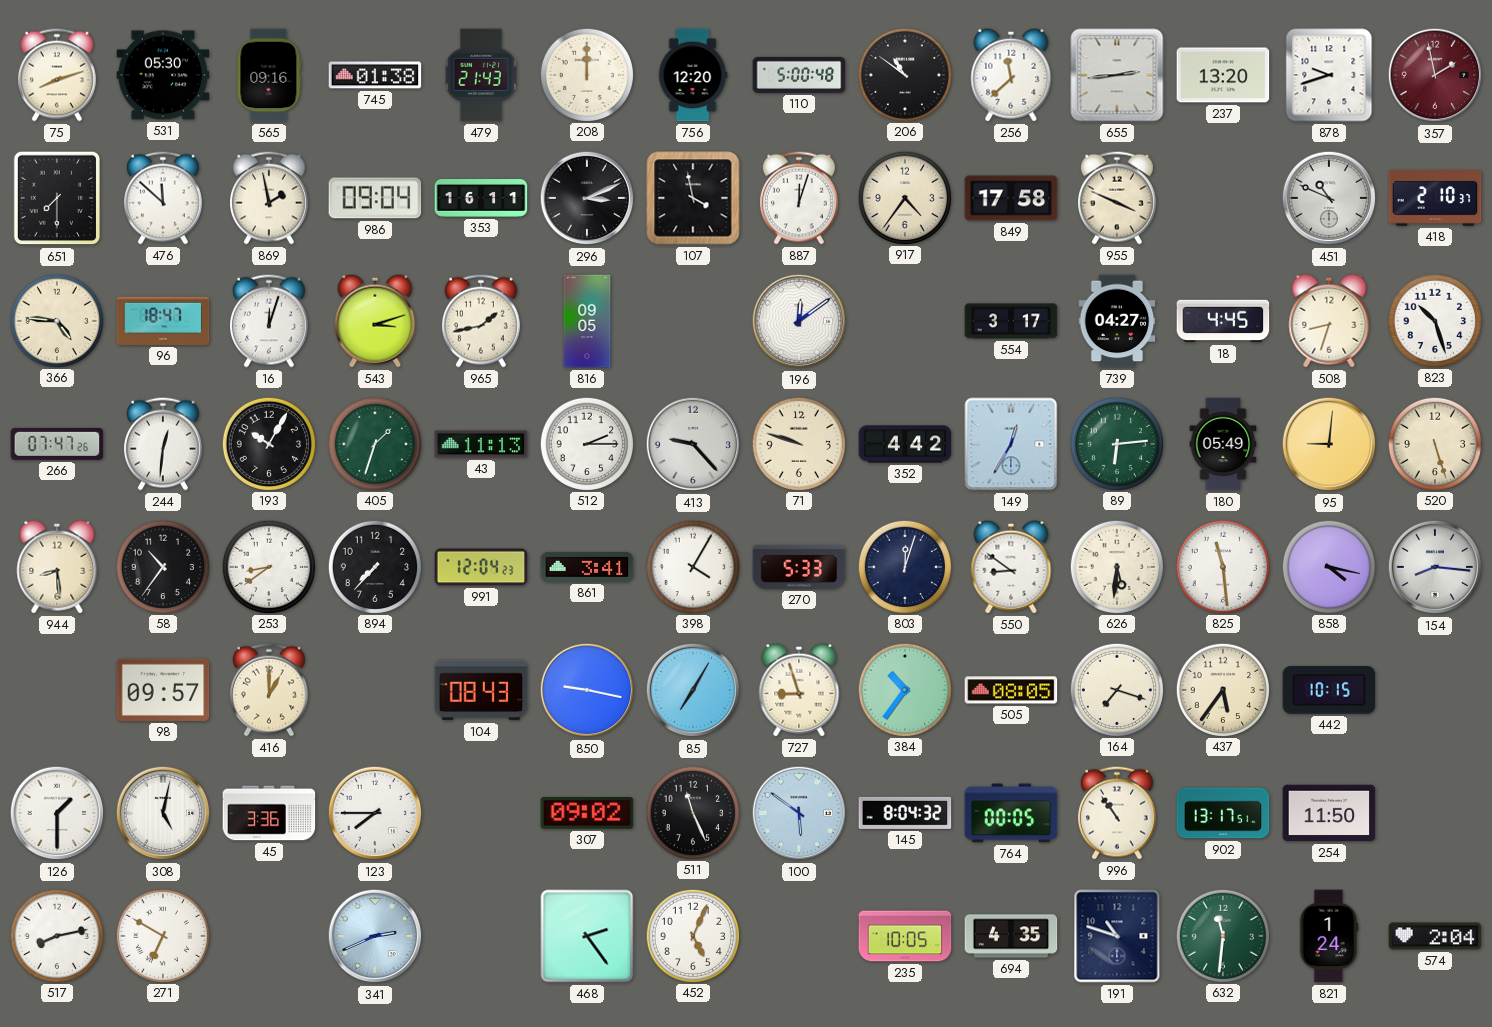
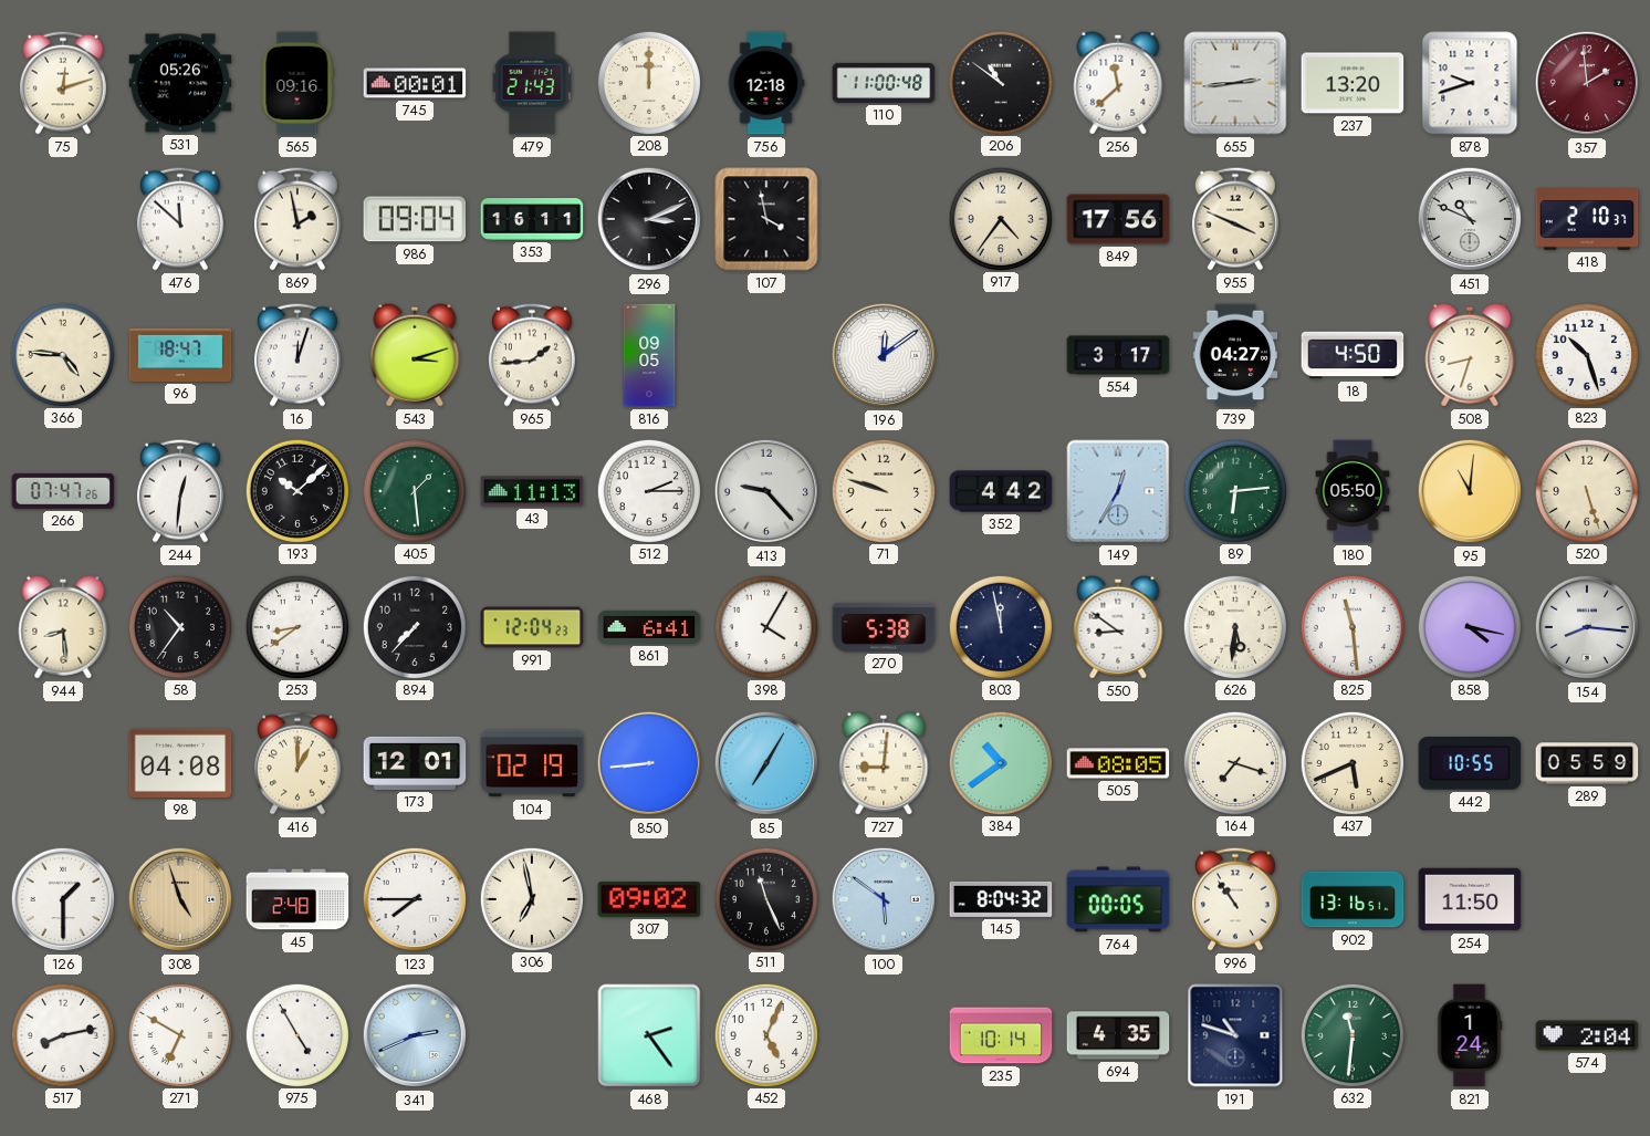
75: 8:12 -> 12:12 (63, 83)
531: 05:30 -> 05:26 (180, 83)
745: 01:38 -> 00:01 (415, 83)
756: 12:20 -> 12:18 (766, 83)
110: 5:00 -> 11:00 (884, 83)
357: 1:58 -> 1:59 (1587, 83)
651: 7:30 -> none (57, 198)
887: 12:03 -> none (799, 198)
849: 17:58 -> 17:56 (1118, 219)
965: 1:43 -> 1:44 (532, 355)
18: 4:45 -> 4:50 (1353, 355)
193: 10:05 -> 10:08 (296, 490)
405: 1:33 -> 1:29 (414, 490)
180: 05:49 -> 05:50 (1353, 491)
95: 9:01 -> 11:01 (1470, 491)
861: 3:41 -> 6:41 (649, 627)
270: 5:33 -> 5:38 (884, 627)
803: 12:03 -> 11:58 (1000, 626)
98: 09:57 -> 04:08 (180, 763)
173: none -> 12:01 (415, 763)
104: 08:43 -> 02:19 (532, 763)
850: 9:17 -> 8:44 (649, 763)
727: 8:57 -> 9:01 (884, 763)
384: 10:36 -> 10:39 (1000, 762)
437: 5:36 -> 5:41 (1351, 762)
442: 10:15 -> 10:55 (1470, 763)
289: none -> 05:59 (1587, 763)
308: 5:02 -> 4:57 (180, 899)
308 dial: white -> champagne (180, 899)
45: 3:36 -> 2:48 (297, 899)
306: none -> 6:58 (531, 898)
902: 13:17 -> 13:16 (1353, 899)
975: none -> 4:55 (296, 1034)
235: 10:05 -> 10:14 (1001, 1035)
